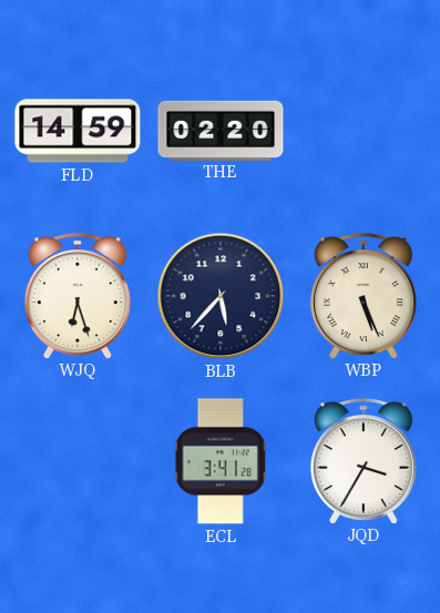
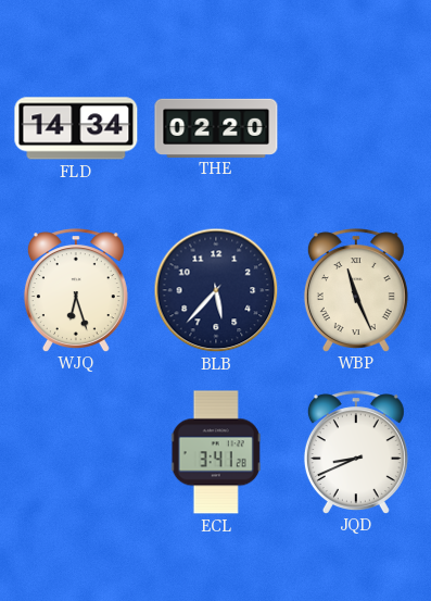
FLD: 14:59 -> 14:34 (76, 128)
WBP: 5:26 -> 11:26 (356, 290)
JQD: 3:35 -> 8:41 (356, 452)
